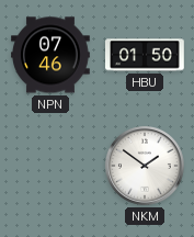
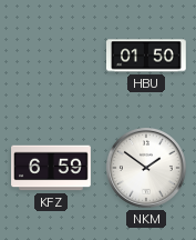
NPN: 07:46 -> none (52, 55)
KFZ: none -> 6:59 (51, 168)
